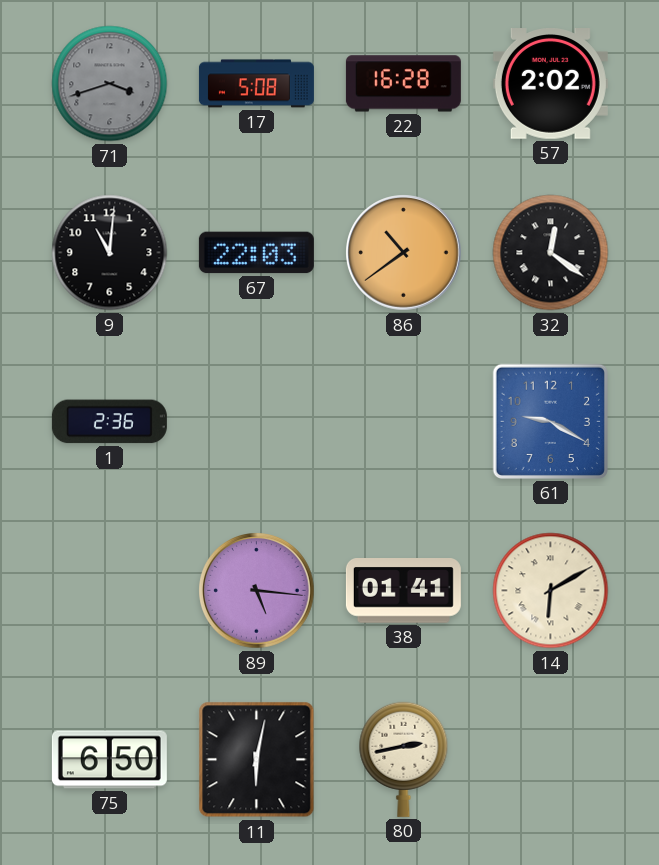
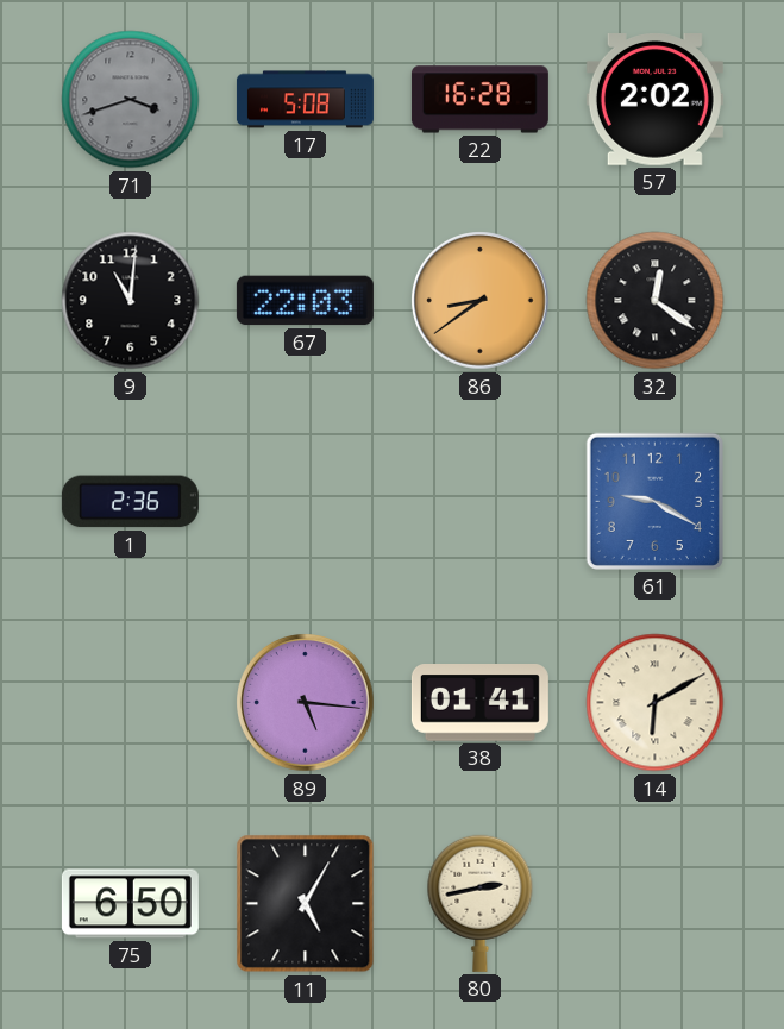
86: 10:39 -> 8:39 (481, 301)
11: 6:02 -> 5:05 (306, 904)
